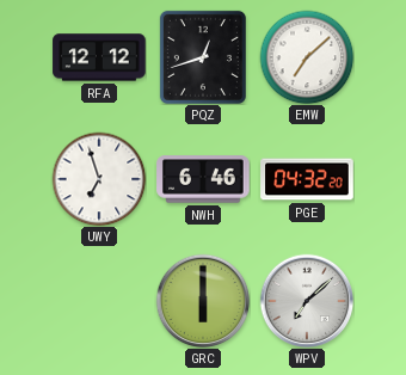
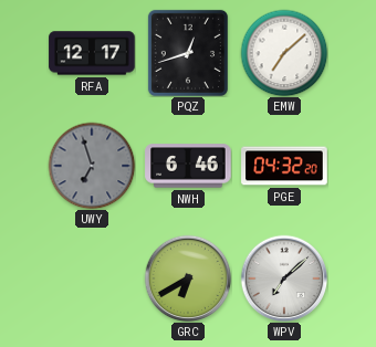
RFA: 12:12 -> 12:17 (92, 53)
UWY dial: white -> grey (92, 166)
GRC: 6:00 -> 6:40 (188, 278)
